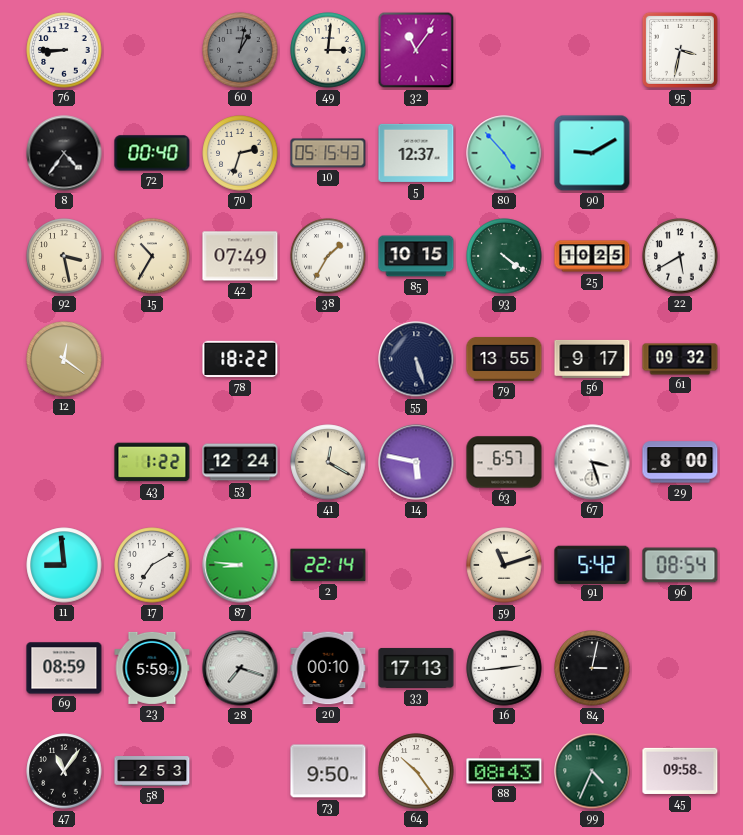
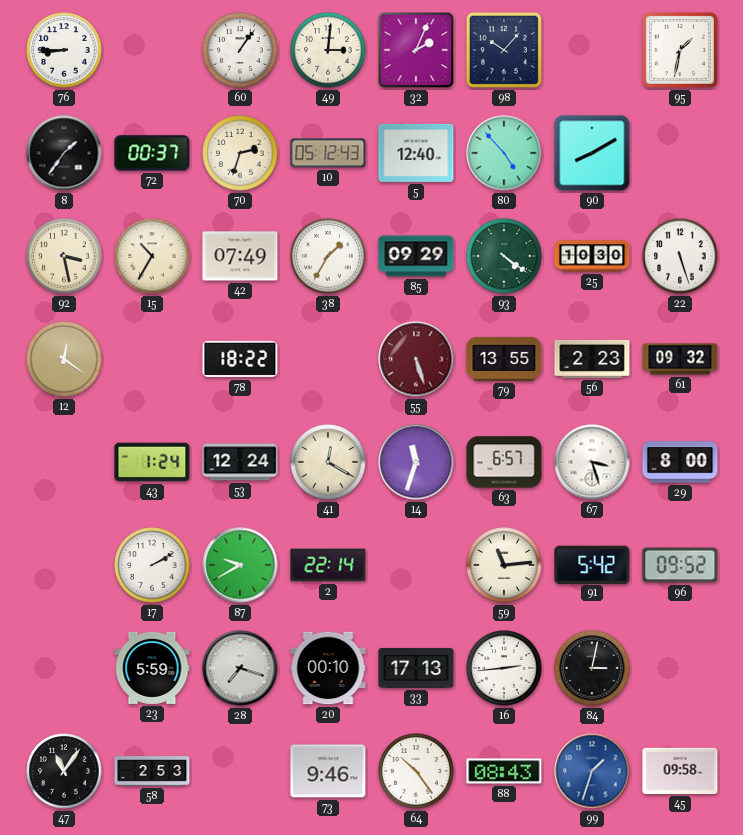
60: 1:02 -> 1:06 (240, 50)
60 dial: grey -> white (240, 50)
32: 11:06 -> 2:04 (416, 50)
98: none -> 10:07 (504, 50)
95: 3:32 -> 1:32 (680, 50)
8: 4:36 -> 1:36 (64, 153)
72: 00:40 -> 00:37 (152, 153)
10: 05:15 -> 05:12 (328, 153)
5: 12:37 -> 12:40 (416, 153)
90: 9:10 -> 8:10 (592, 153)
85: 10:15 -> 09:29 (416, 256)
25: 10:25 -> 10:30 (592, 256)
22: 5:40 -> 5:27 (680, 256)
55 dial: navy -> burgundy (416, 359)
56: 9:17 -> 2:23 (592, 359)
43: 1:22 -> 1:24 (152, 462)
14: 5:47 -> 11:33 (416, 462)
11: 8:59 -> none (64, 565)
17: 7:10 -> 2:10 (152, 565)
87: 8:46 -> 9:40 (240, 565)
59: 11:12 -> 11:14 (504, 565)
96: 08:54 -> 09:52 (680, 565)
69: 08:59 -> none (64, 668)
73: 9:50 -> 9:46 (328, 771)
99: 4:34 -> 1:33 (592, 771)
99 dial: green -> blue (592, 771)
